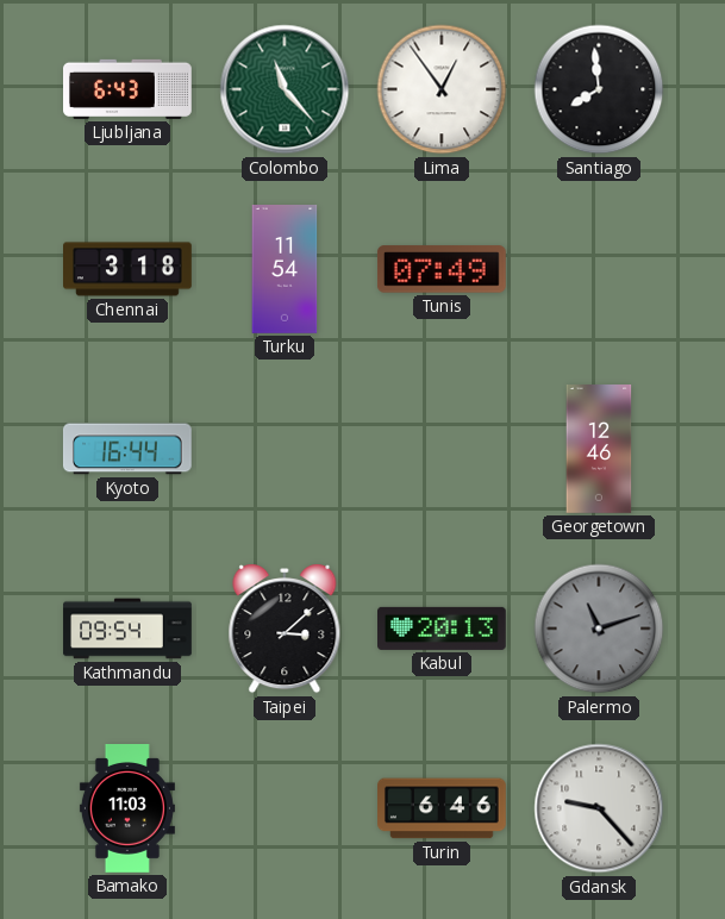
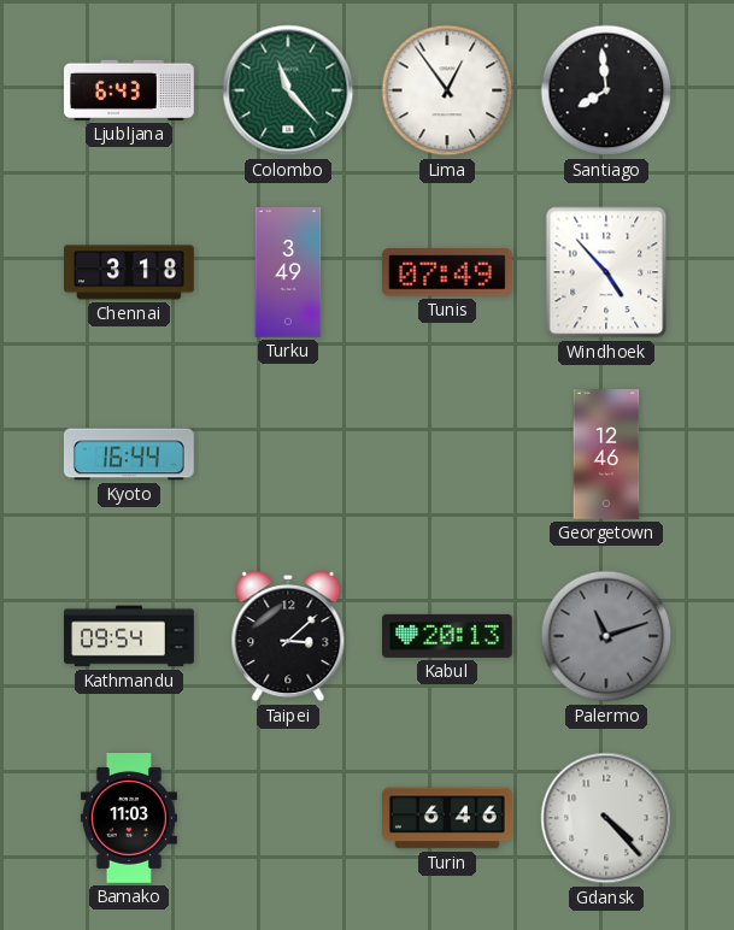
Turku: 11:54 -> 3:49 (288, 273)
Windhoek: none -> 4:53 (606, 272)
Gdansk: 9:23 -> 4:23 (606, 818)
